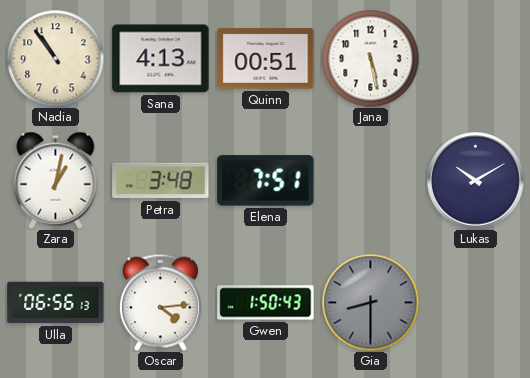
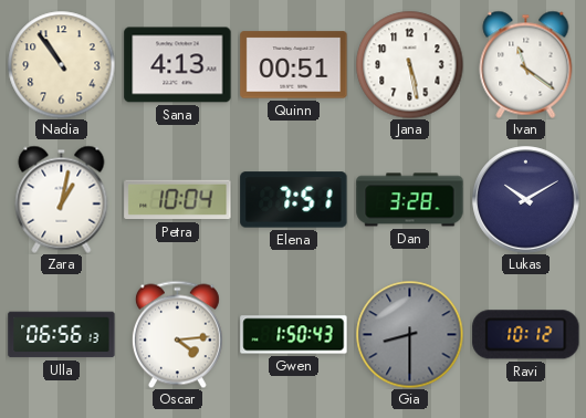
Ivan: none -> 11:21 (526, 64)
Petra: 3:48 -> 10:04 (178, 200)
Dan: none -> 3:28 (410, 200)
Ravi: none -> 10:12 (526, 335)
